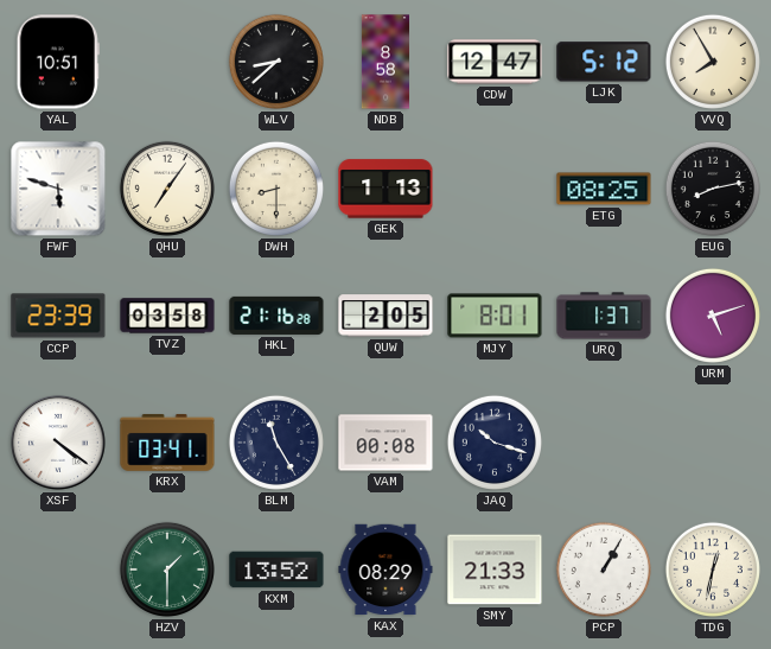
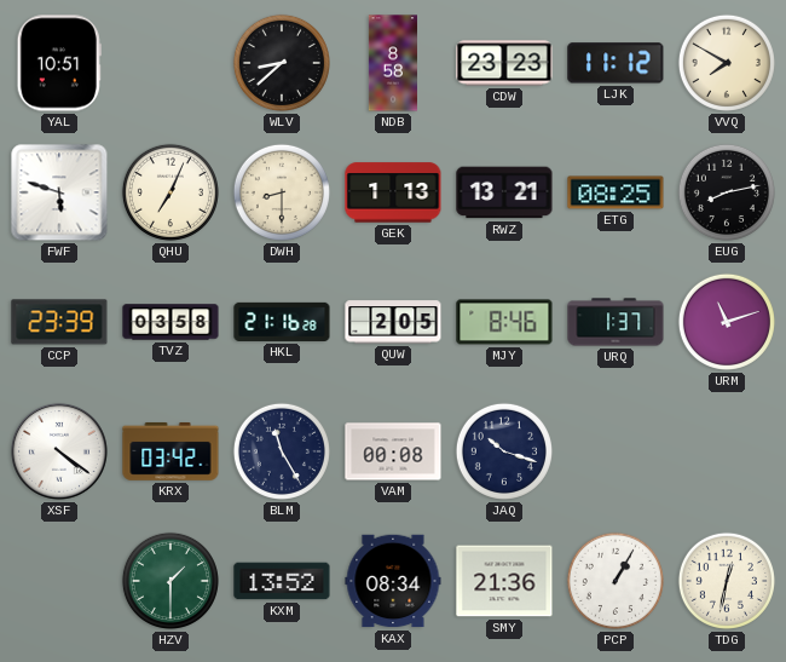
CDW: 12:47 -> 23:23 (504, 63)
LJK: 5:12 -> 11:12 (615, 63)
VVQ: 7:55 -> 7:50 (727, 63)
QHU: 7:06 -> 7:04 (171, 192)
RWZ: none -> 13:21 (504, 192)
MJY: 8:01 -> 8:46 (504, 322)
URM: 5:12 -> 11:12 (727, 322)
KRX: 03:41 -> 03:42 (171, 451)
KAX: 08:29 -> 08:34 (393, 581)
SMY: 21:33 -> 21:36 (504, 581)
